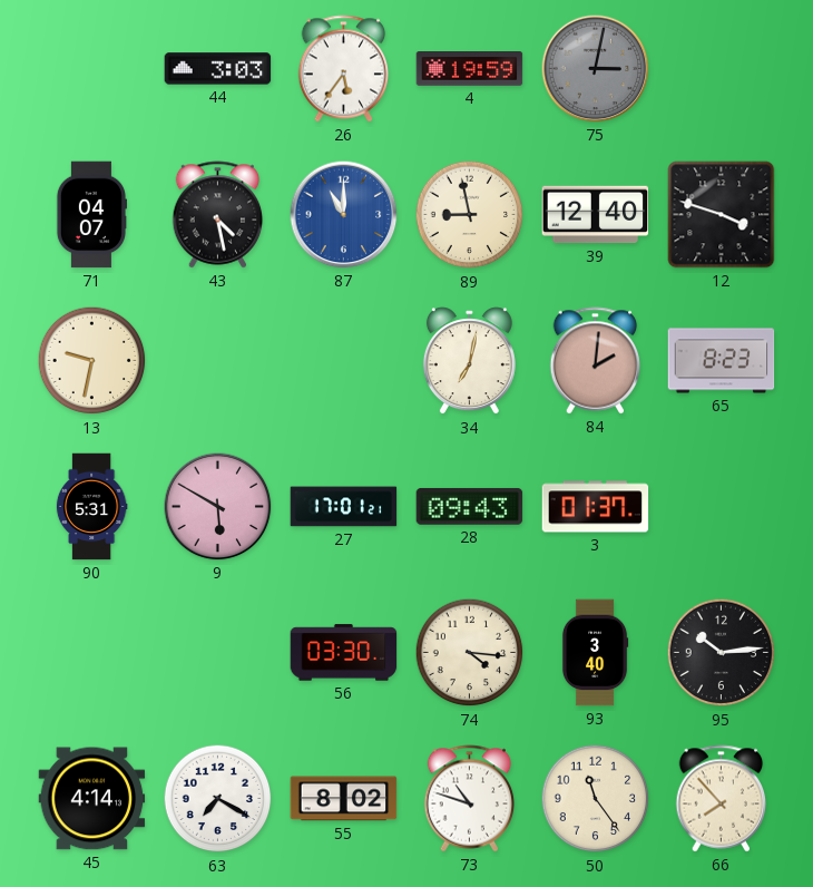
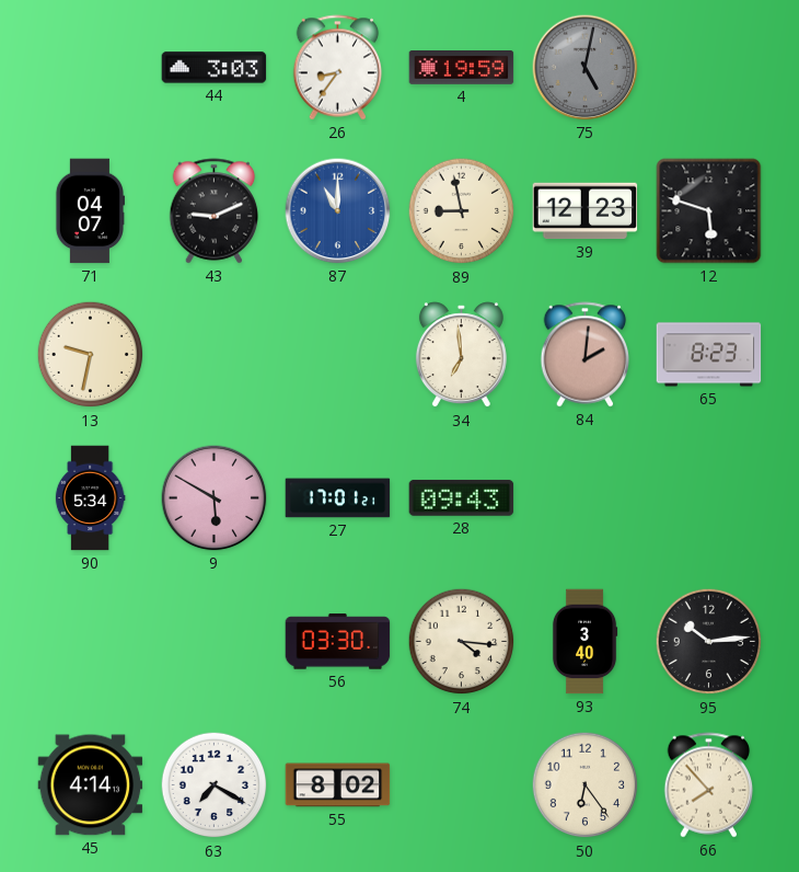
26: 5:36 -> 8:36 (338, 68)
75: 3:02 -> 5:02 (586, 68)
43: 4:28 -> 9:11 (215, 211)
39: 12:40 -> 12:23 (586, 211)
12: 3:48 -> 5:48 (709, 211)
34: 7:02 -> 6:59 (461, 355)
90: 5:31 -> 5:34 (90, 498)
3: 01:37 -> none (596, 507)
73: 10:48 -> none (470, 799)
50: 11:24 -> 6:24 (586, 785)
